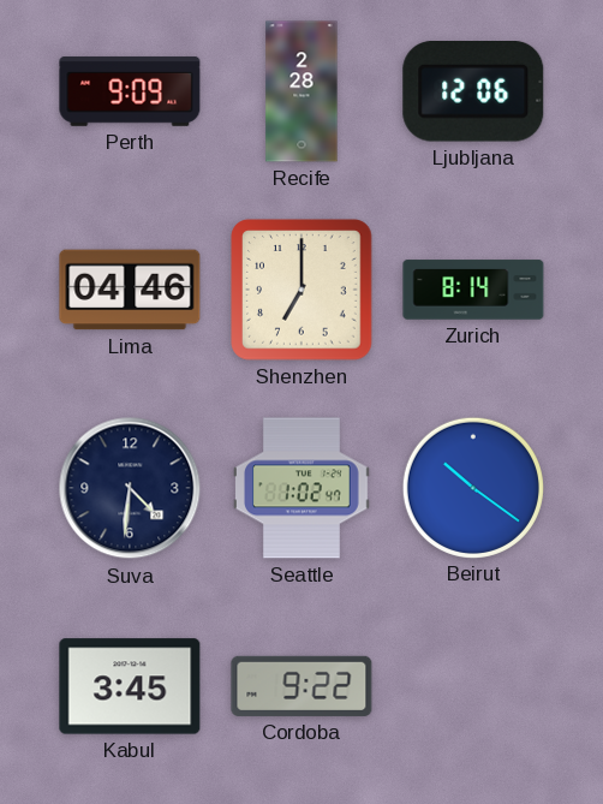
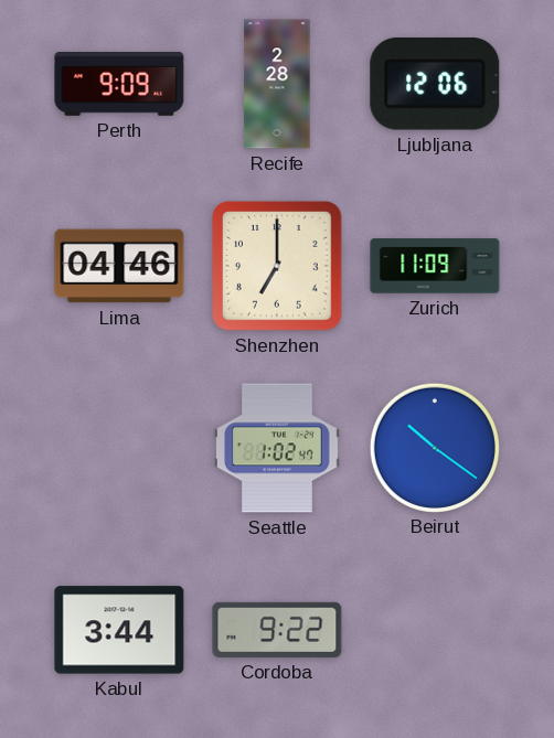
Zurich: 8:14 -> 11:09 (435, 266)
Suva: 4:31 -> none (130, 488)
Kabul: 3:45 -> 3:44 (119, 630)
